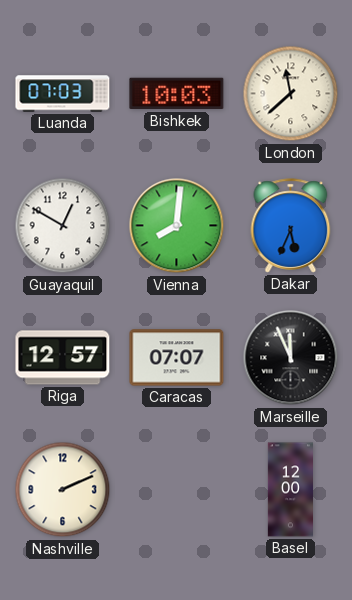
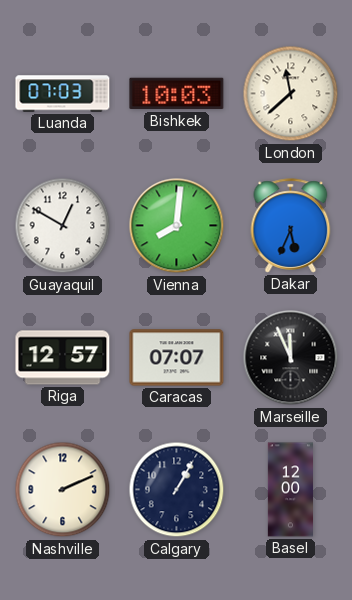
Calgary: none -> 1:05 (177, 490)
